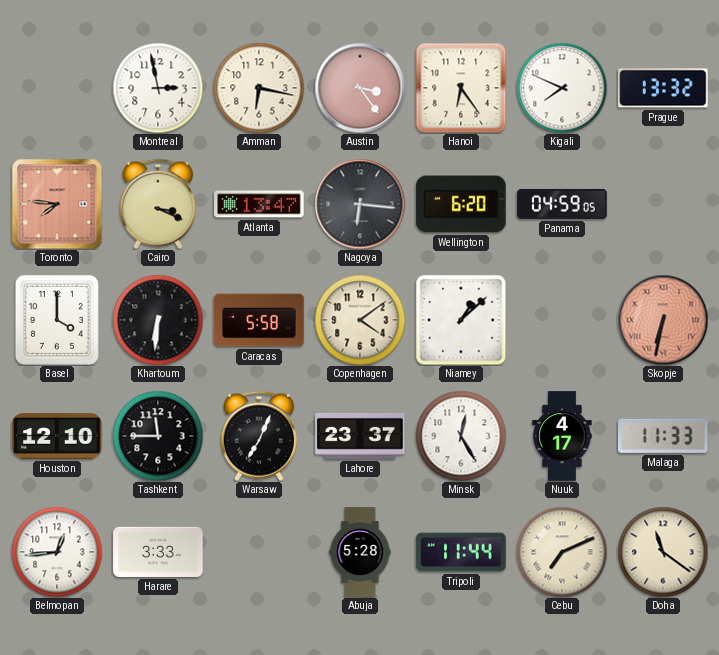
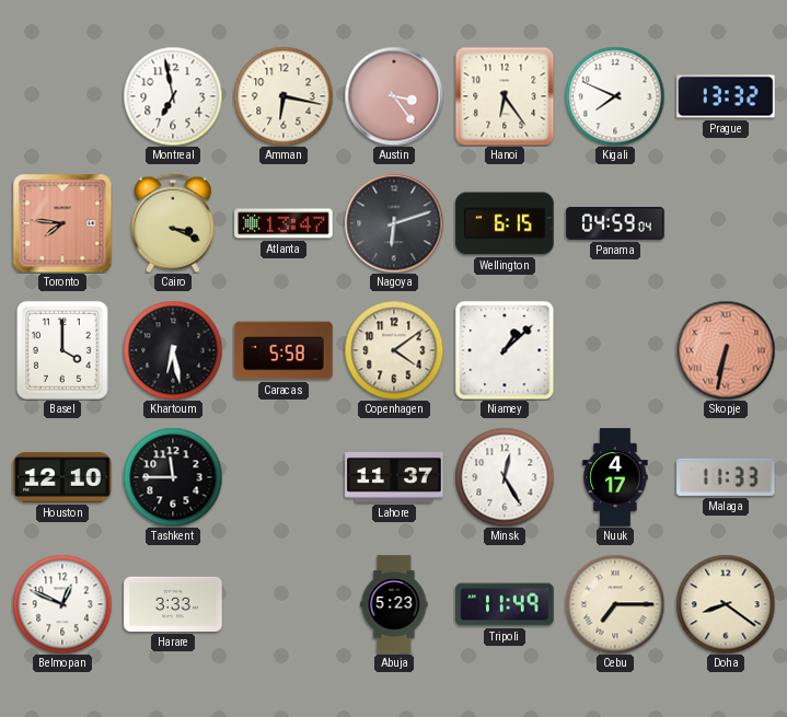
Montreal: 2:58 -> 6:58 (173, 96)
Nagoya: 6:16 -> 6:12 (394, 223)
Wellington: 6:20 -> 6:15 (505, 223)
Panama: 04:59:05 -> 04:59:04 (615, 223)
Khartoum: 6:31 -> 6:28 (173, 350)
Warsaw: 7:04 -> none (259, 436)
Lahore: 23:37 -> 11:37 (394, 477)
Belmopan: 12:44 -> 12:49 (62, 604)
Abuja: 5:28 -> 5:23 (394, 604)
Tripoli: 11:44 -> 11:49 (505, 604)
Cebu: 7:11 -> 7:15 (615, 604)
Doha: 11:21 -> 8:21 (726, 604)
